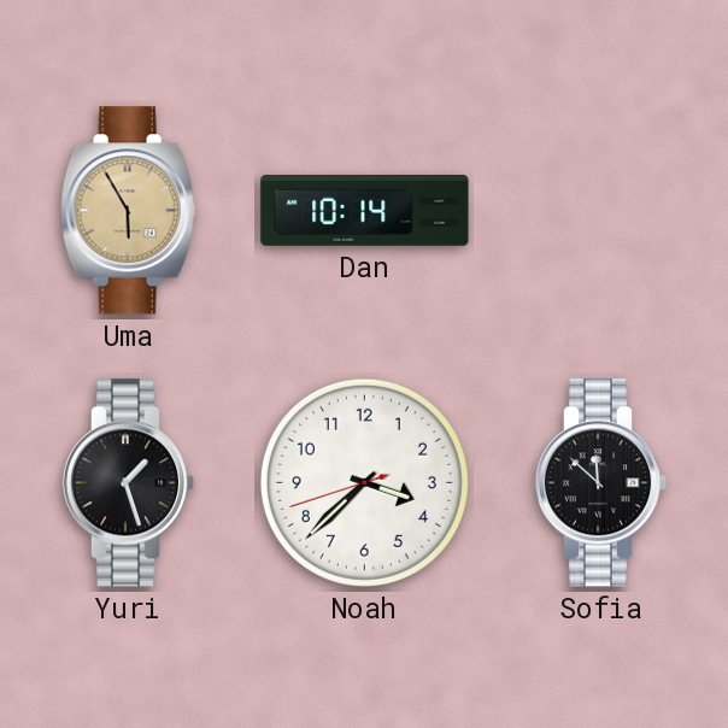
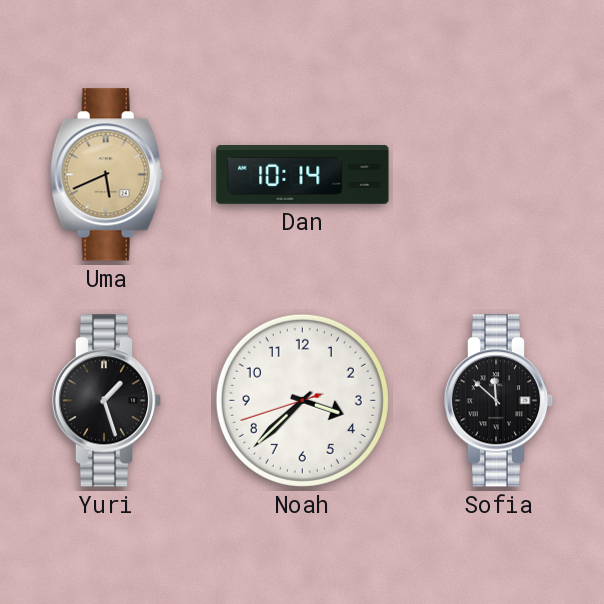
Uma: 5:55 -> 5:41 (106, 175)
